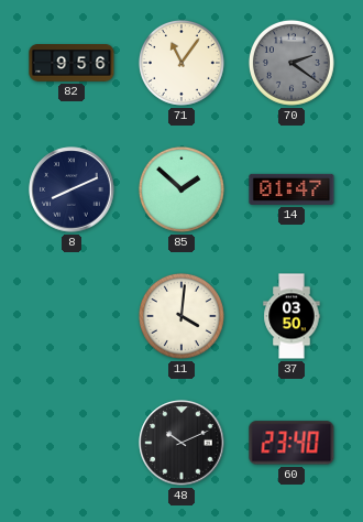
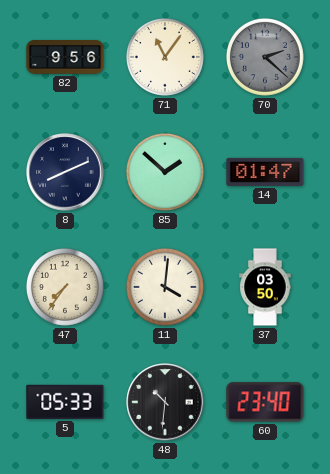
70: 2:21 -> 2:22 (265, 57)
47: none -> 7:36 (65, 287)
5: none -> 05:33 (65, 402)
48: 10:11 -> 10:31 (165, 402)
